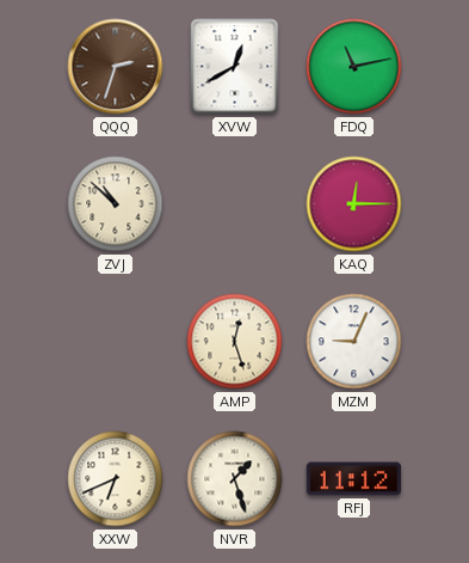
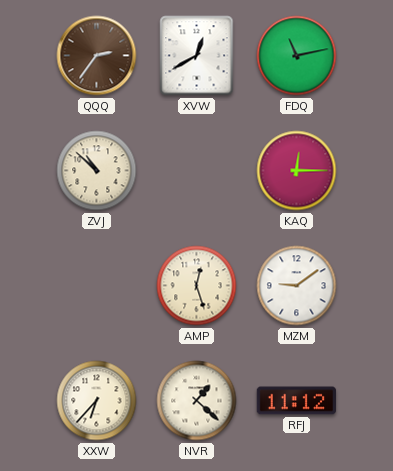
QQQ: 2:33 -> 2:36 (97, 56)
MZM: 9:04 -> 9:09 (297, 286)
XXW: 6:41 -> 6:37 (97, 401)
NVR: 1:27 -> 1:22 (197, 401)
